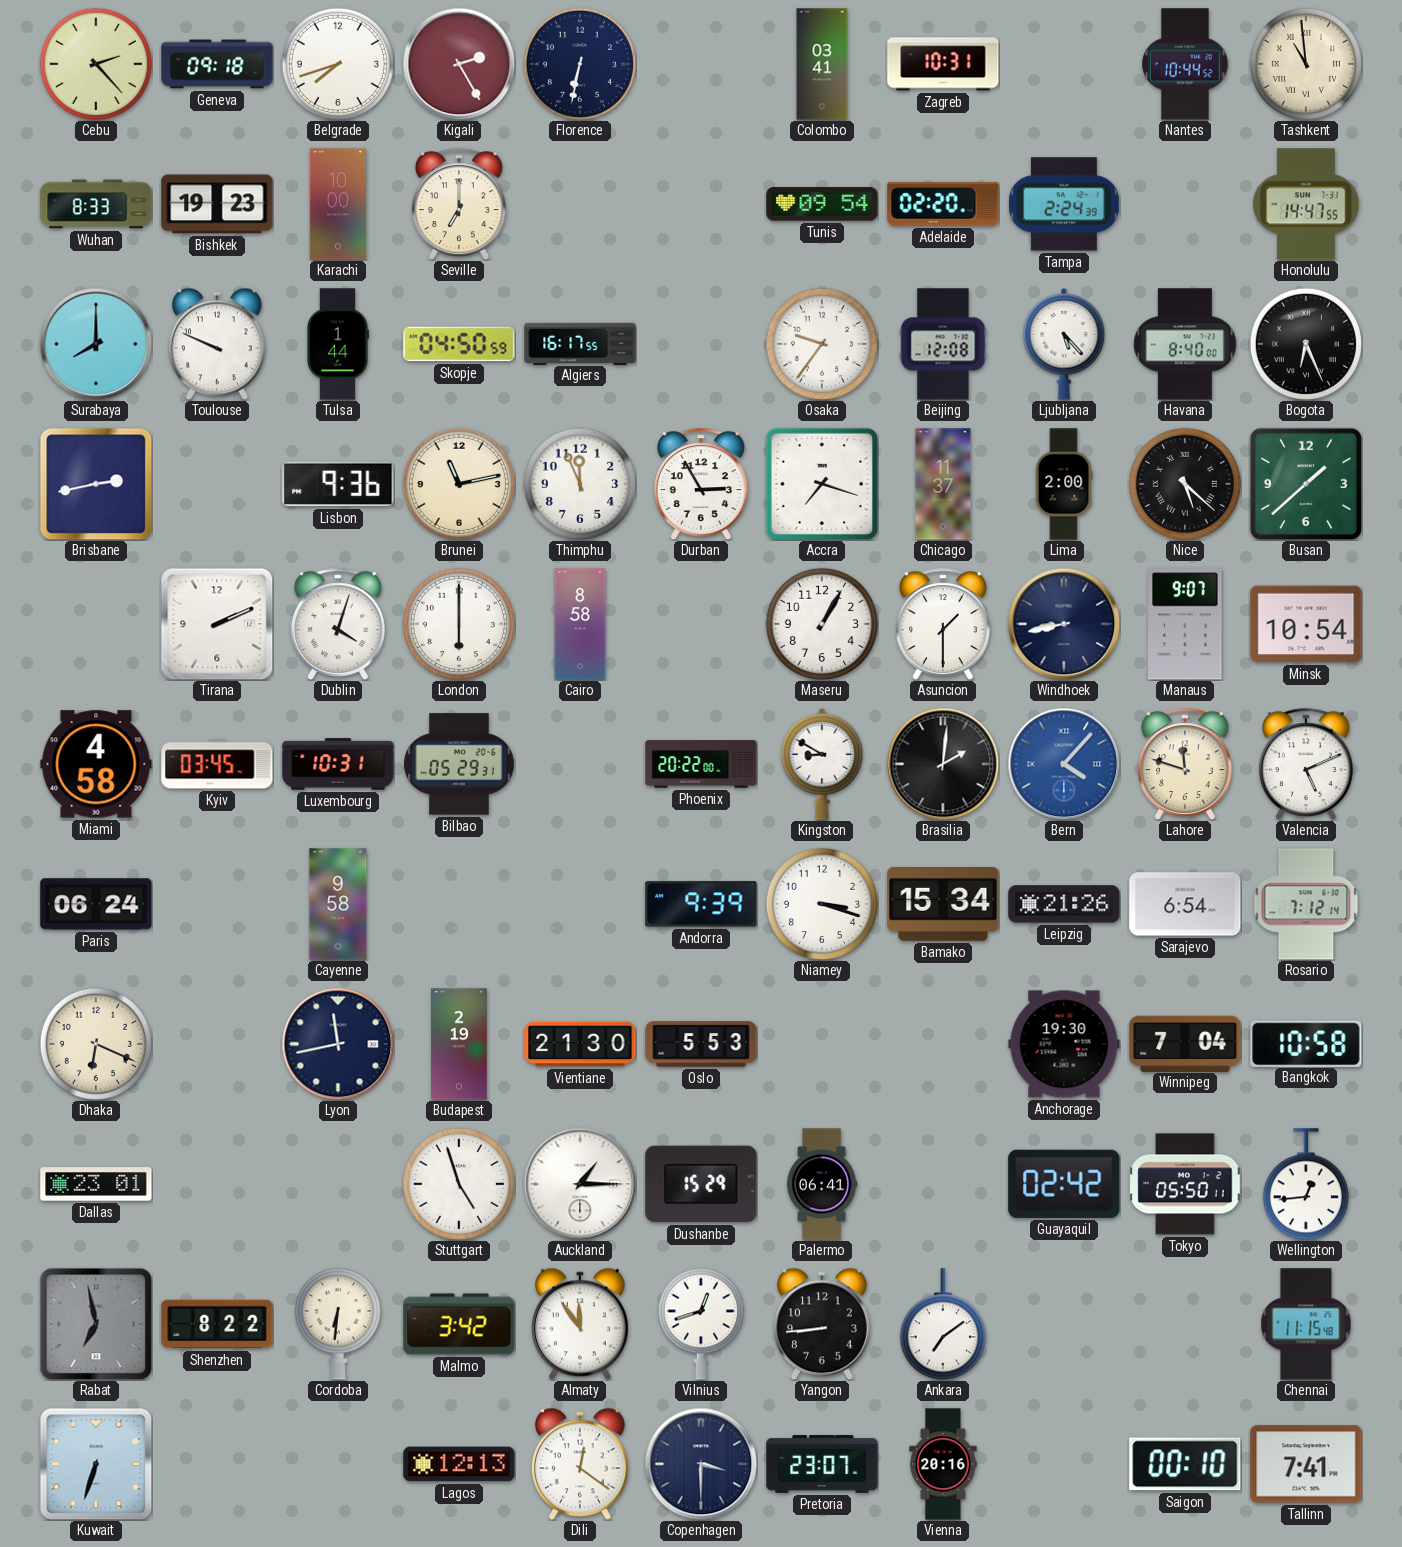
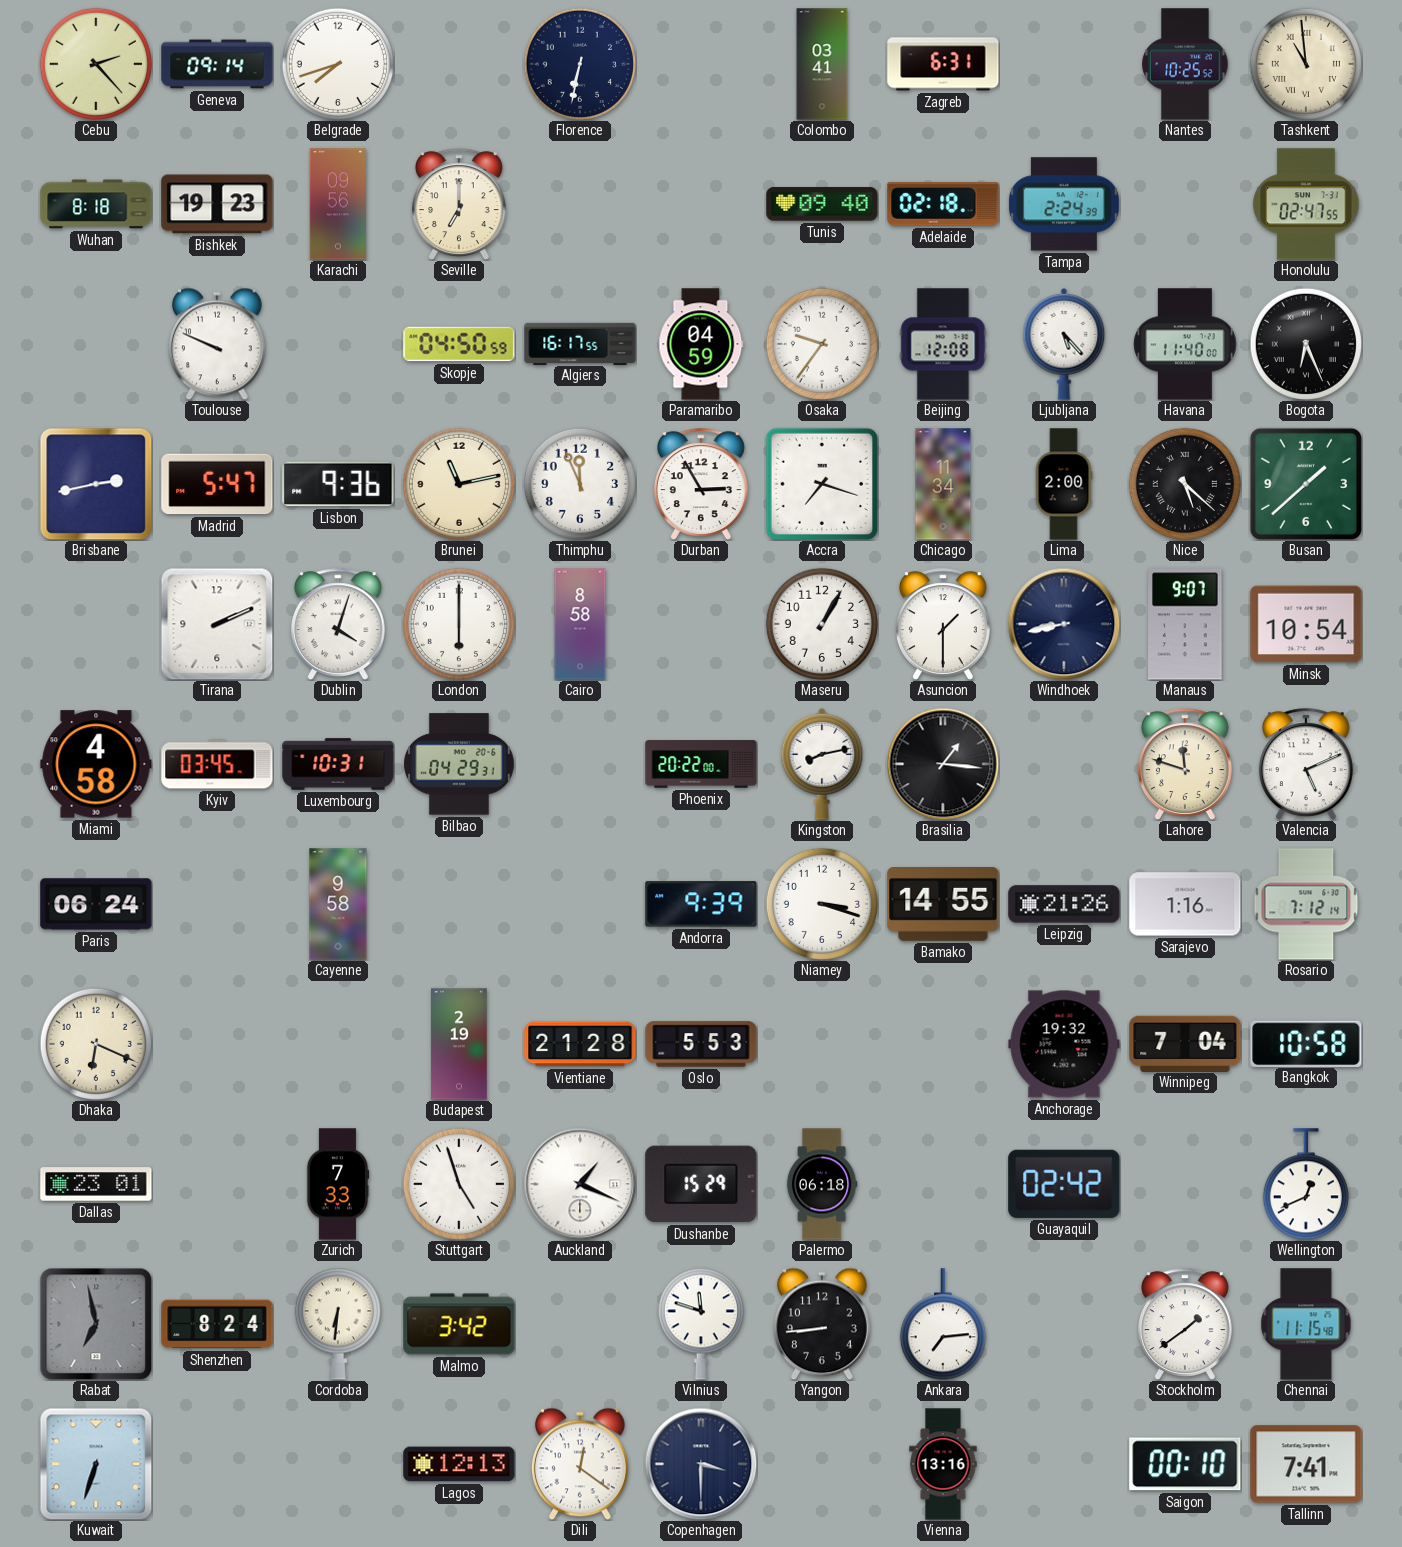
Geneva: 09:18 -> 09:14 (217, 64)
Kigali: 2:25 -> none (459, 64)
Zagreb: 10:31 -> 6:31 (943, 64)
Nantes: 10:44 -> 10:25 (1185, 64)
Wuhan: 8:33 -> 8:18 (96, 204)
Karachi: 10:00 -> 09:56 (337, 204)
Tunis: 09:54 -> 09:40 (822, 204)
Adelaide: 02:20 -> 02:18 (943, 204)
Honolulu: 14:47 -> 02:47 (1306, 204)
Surabaya: 8:00 -> none (96, 344)
Tulsa: 1:44 -> none (337, 344)
Paramaribo: none -> 04:59 (701, 344)
Havana: 8:40 -> 11:40 (1185, 344)
Madrid: none -> 5:47 (217, 484)
Chicago: 11:37 -> 11:34 (943, 484)
Bilbao: 05:29 -> 04:29 (460, 764)
Kingston: 8:50 -> 8:13 (822, 764)
Brasilia: 2:01 -> 1:16 (943, 764)
Bern: 4:07 -> none (1064, 764)
Bamako: 15:34 -> 14:55 (943, 905)
Sarajevo: 6:54 -> 1:16 (1185, 904)
Lyon: 11:43 -> none (338, 1044)
Vientiane: 21:30 -> 21:28 (580, 1044)
Anchorage: 19:30 -> 19:32 (1064, 1044)
Zurich: none -> 7:33 (338, 1184)
Auckland: 1:15 -> 1:19 (580, 1184)
Palermo: 06:41 -> 06:18 (822, 1184)
Tokyo: 05:50 -> none (1185, 1184)
Wellington: 12:44 -> 12:41 (1306, 1184)
Shenzhen: 8:22 -> 8:24 (217, 1324)
Almaty: 11:54 -> none (580, 1324)
Vilnius: 12:42 -> 11:48 (701, 1324)
Ankara: 7:09 -> 7:14 (943, 1324)
Stockholm: none -> 1:39 (1185, 1324)
Pretoria: 23:07 -> none (822, 1465)
Vienna: 20:16 -> 13:16 (943, 1464)
